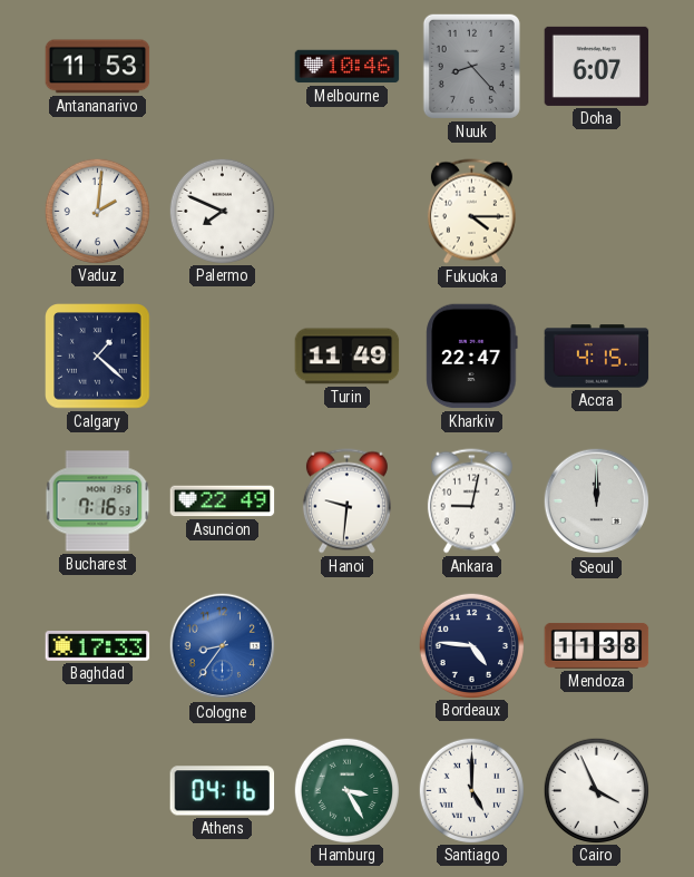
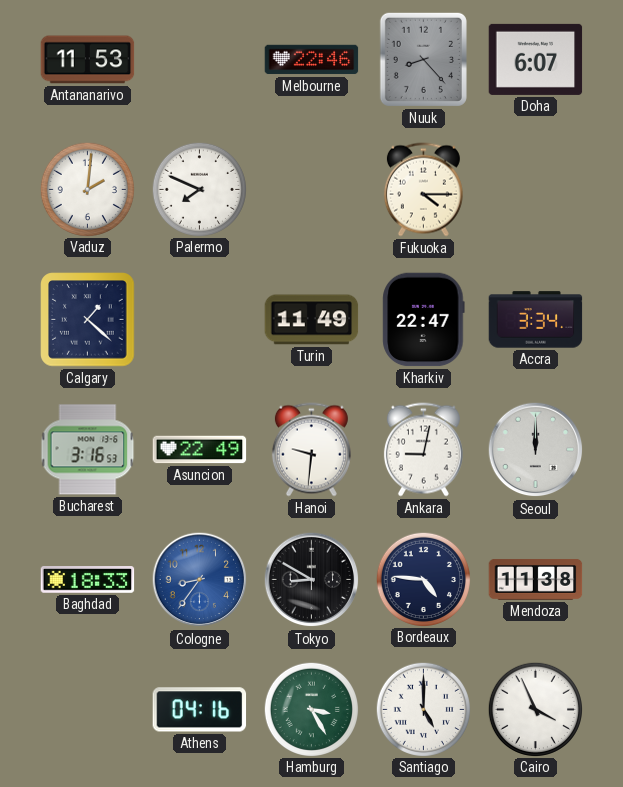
Melbourne: 10:46 -> 22:46 (312, 60)
Accra: 4:15 -> 3:34 (536, 320)
Bucharest: 7:16 -> 3:16 (88, 450)
Baghdad: 17:33 -> 18:33 (88, 580)
Tokyo: none -> 8:50 (312, 580)
